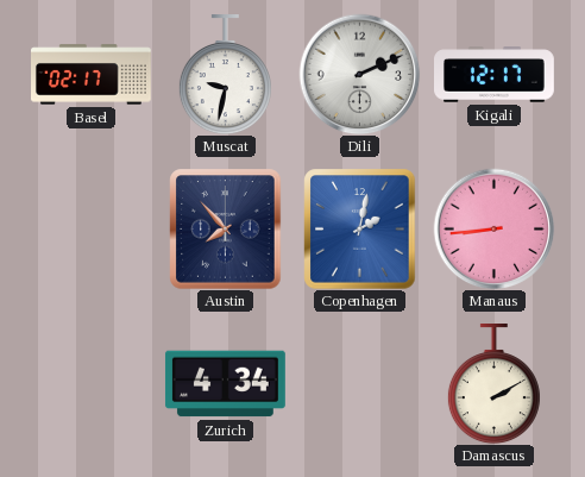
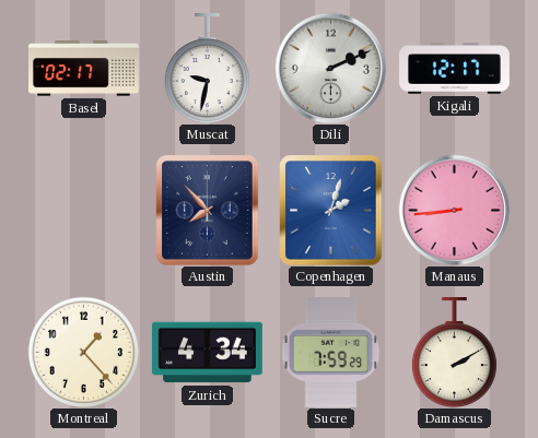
Copenhagen: 2:02 -> 2:03 (331, 210)
Montreal: none -> 1:23 (83, 352)
Sucre: none -> 7:59 (331, 353)
